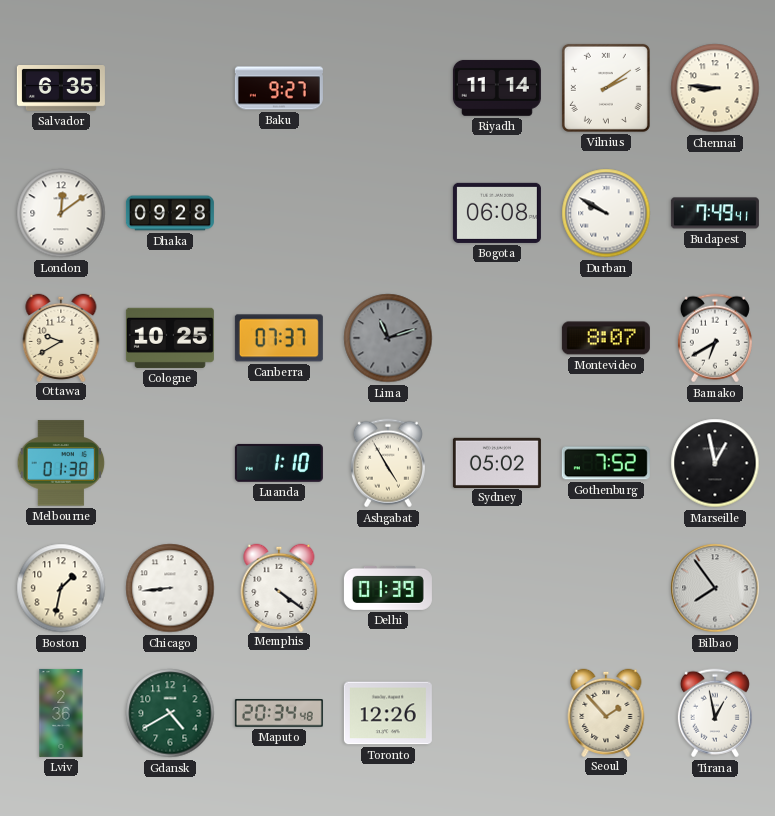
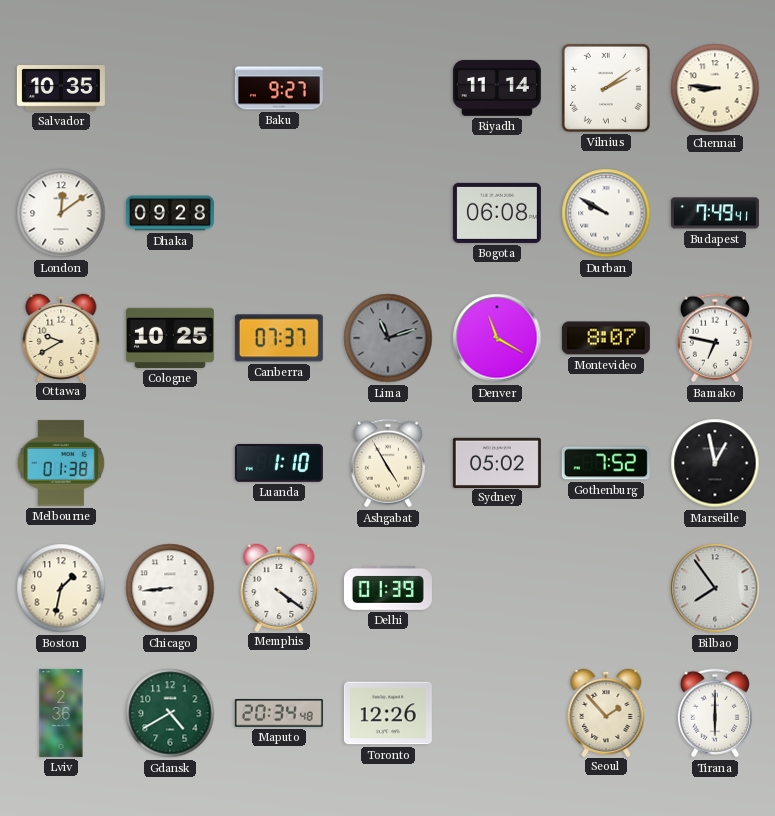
Salvador: 6:35 -> 10:35 (61, 89)
Denver: none -> 11:20 (497, 338)
Bamako: 6:40 -> 6:47 (715, 338)
Tirana: 12:58 -> 6:00 (715, 713)
